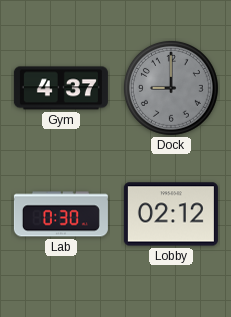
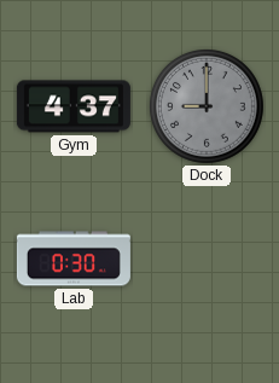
Lobby: 02:12 -> none (171, 214)
